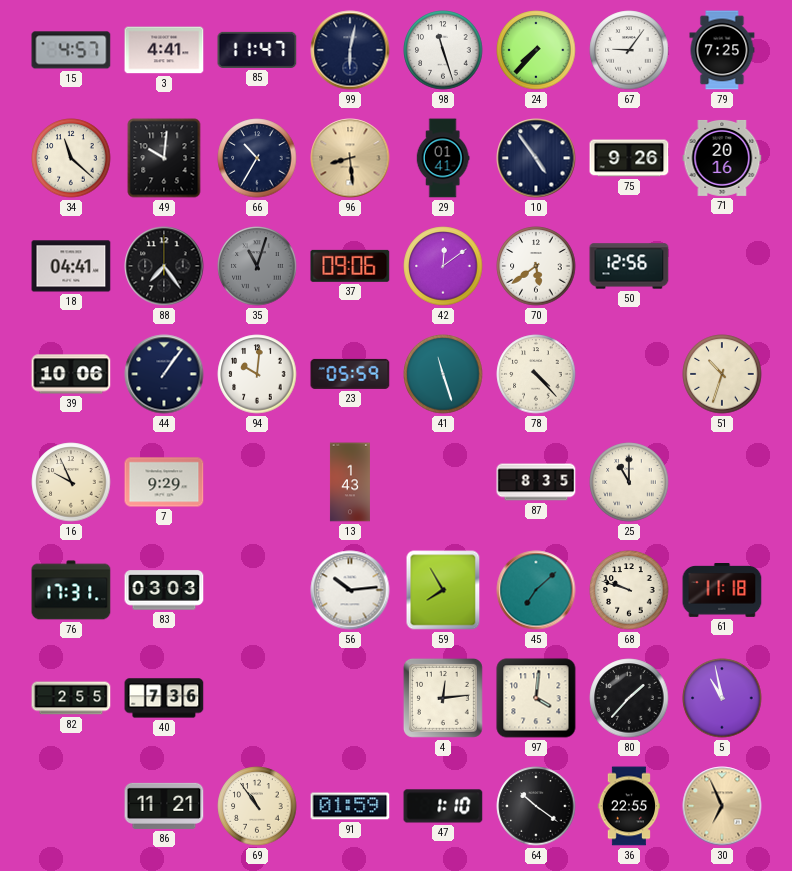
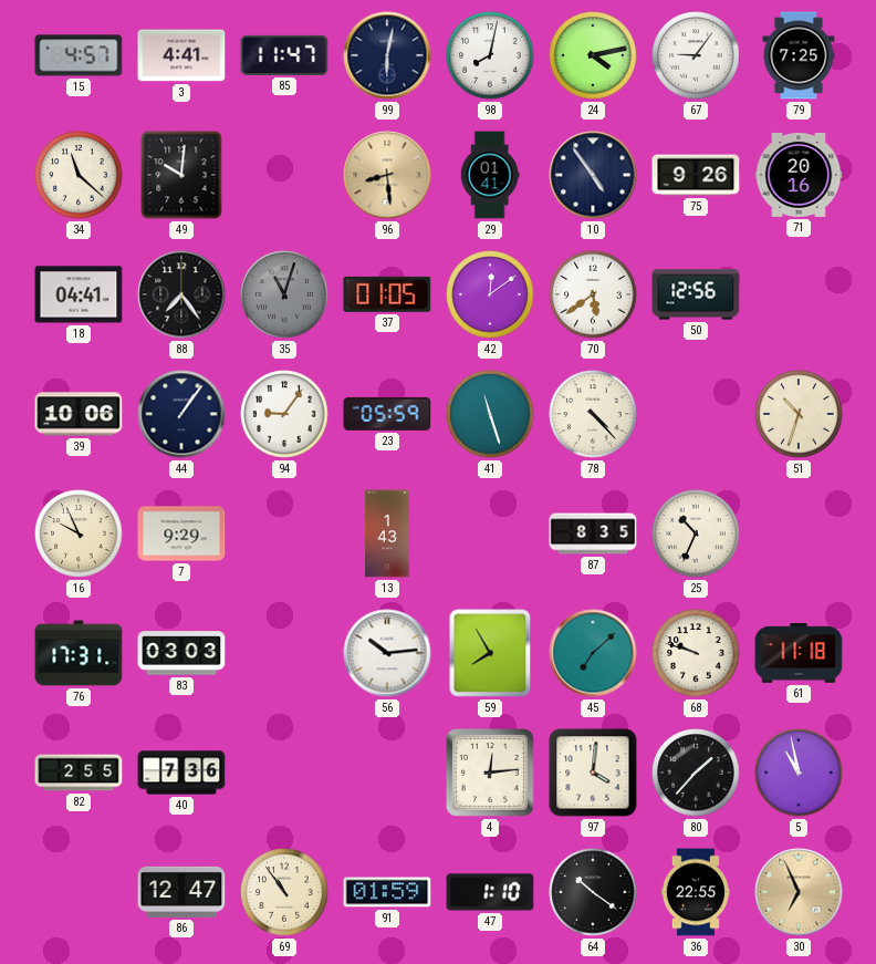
98: 11:27 -> 8:02 (490, 55)
24: 7:37 -> 4:13 (593, 55)
66: 10:35 -> none (257, 158)
37: 09:06 -> 01:05 (387, 294)
94: 10:01 -> 9:06 (284, 414)
25: 11:00 -> 10:34 (696, 533)
86: 11:21 -> 12:47 (181, 892)
